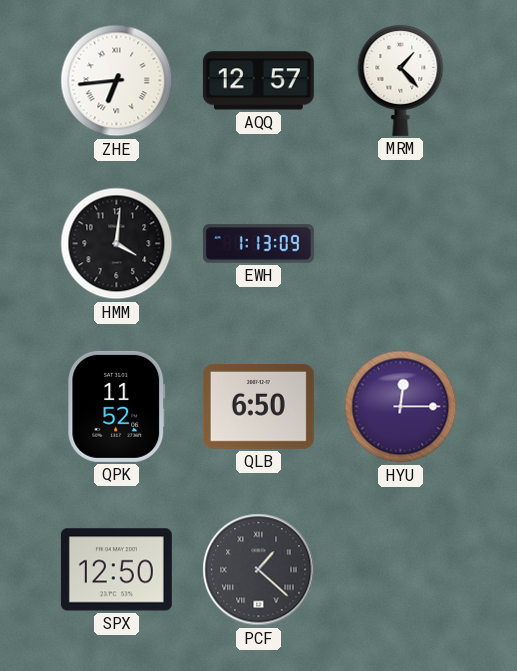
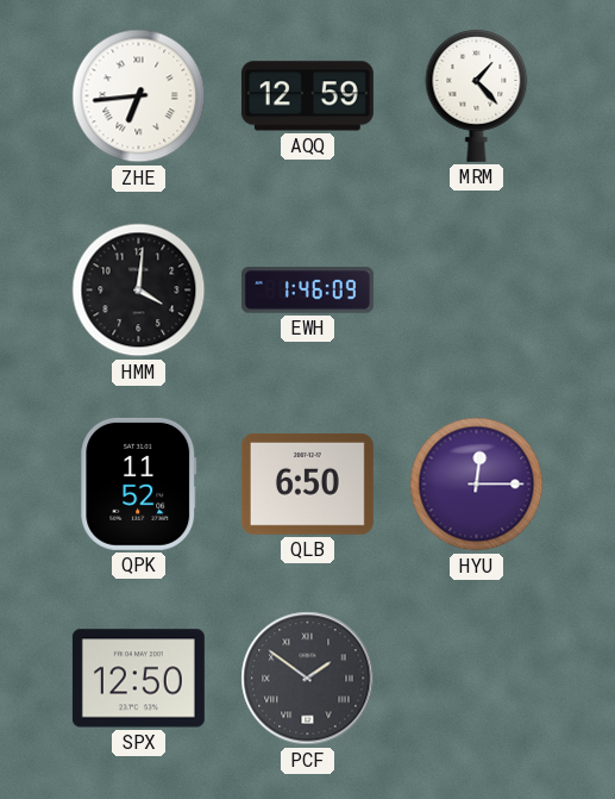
AQQ: 12:57 -> 12:59 (307, 96)
EWH: 1:13 -> 1:46 (307, 291)
PCF: 1:22 -> 1:51 (308, 679)
